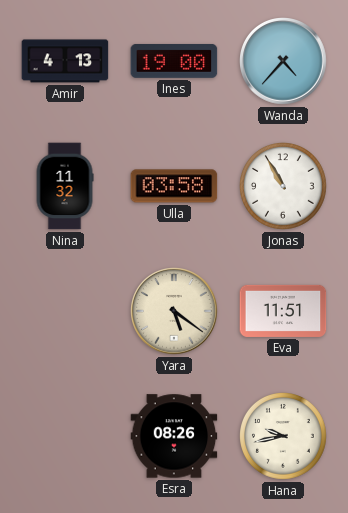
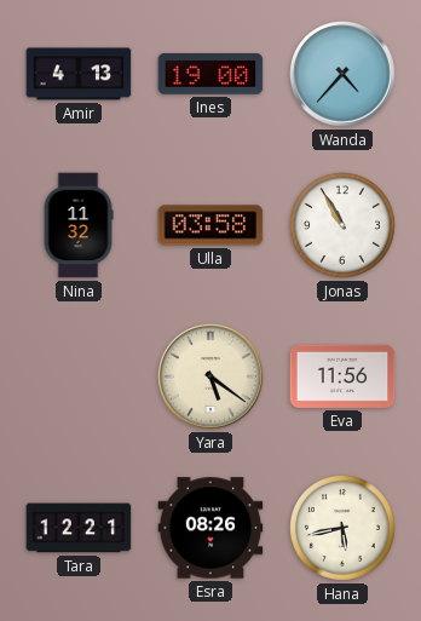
Eva: 11:51 -> 11:56 (342, 376)
Tara: none -> 12:21 (79, 528)
Hana: 9:43 -> 5:43 (344, 529)
